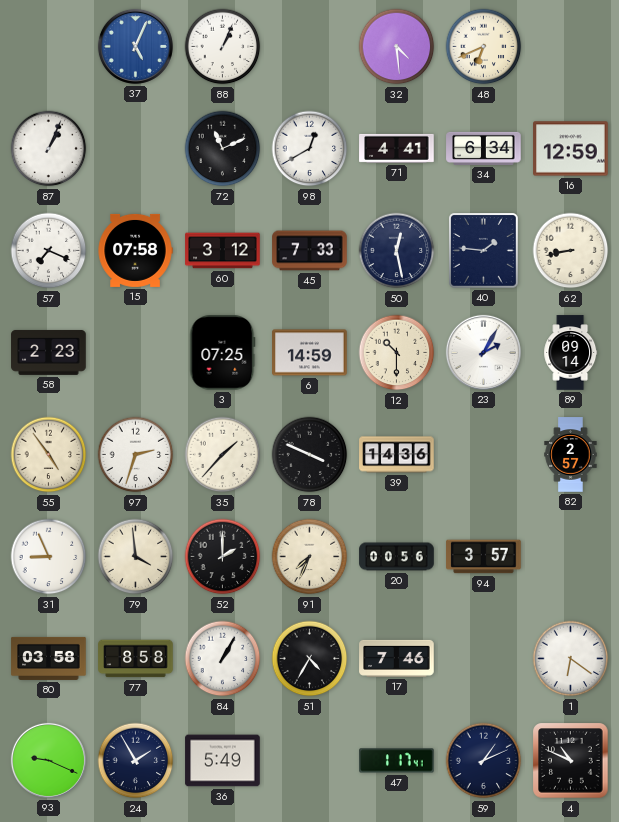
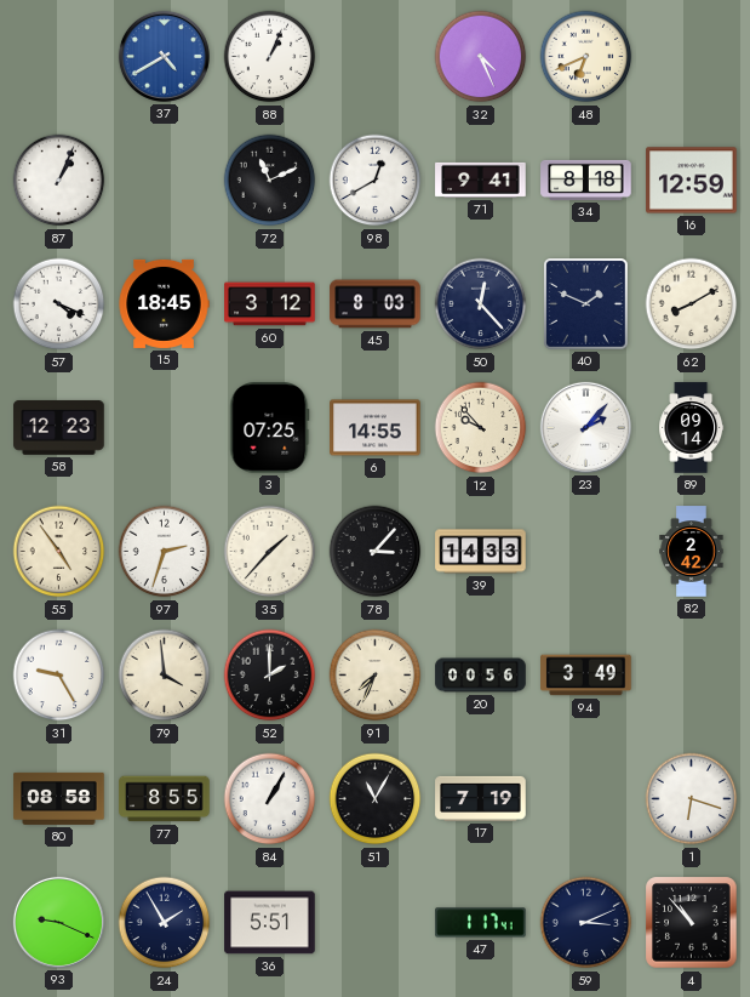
37: 5:04 -> 4:40 (164, 56)
32: 4:29 -> 4:26 (481, 57)
71: 4:41 -> 9:41 (481, 180)
34: 6:34 -> 8:18 (586, 180)
57: 7:19 -> 4:19 (59, 304)
15: 07:58 -> 18:45 (164, 303)
45: 7:33 -> 8:03 (376, 304)
50: 12:28 -> 12:23 (481, 304)
40: 1:46 -> 1:49 (586, 304)
62: 8:43 -> 8:10 (692, 304)
58: 2:23 -> 12:23 (59, 427)
6: 14:59 -> 14:55 (376, 428)
12: 10:30 -> 9:53 (481, 428)
23: 2:05 -> 2:07 (585, 427)
78: 3:49 -> 3:07 (376, 552)
39: 14:36 -> 14:33 (481, 552)
82: 2:57 -> 2:42 (692, 552)
31: 8:56 -> 9:25 (59, 676)
94: 3:57 -> 3:49 (586, 676)
80: 03:58 -> 08:58 (59, 798)
77: 8:58 -> 8:55 (165, 799)
51: 4:35 -> 11:05 (376, 799)
17: 7:46 -> 7:19 (481, 798)
1: 6:21 -> 6:18 (692, 799)
36: 5:49 -> 5:51 (270, 923)
59: 1:11 -> 3:11 (586, 923)
4: 10:49 -> 10:53 (692, 923)
